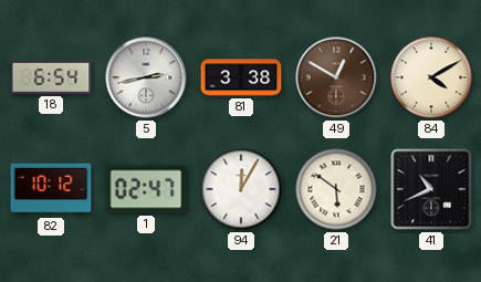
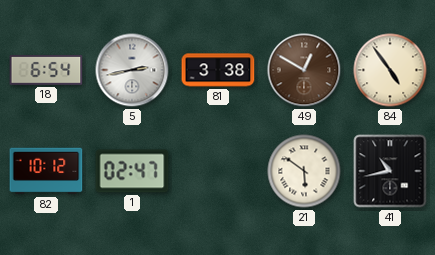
84: 4:10 -> 4:54 (390, 70)
94: 12:05 -> none (241, 189)
41: 10:41 -> 10:43 (390, 171)
